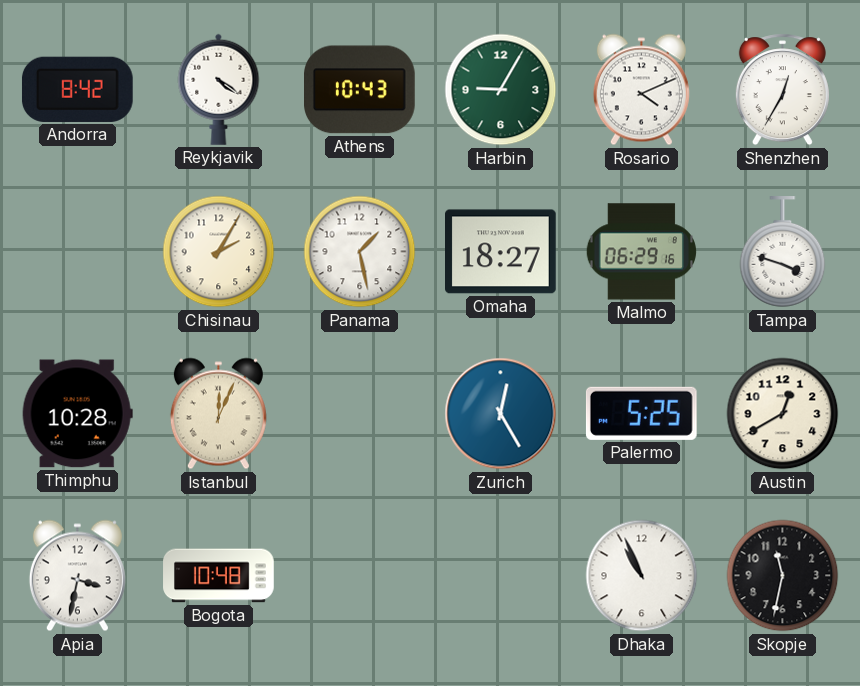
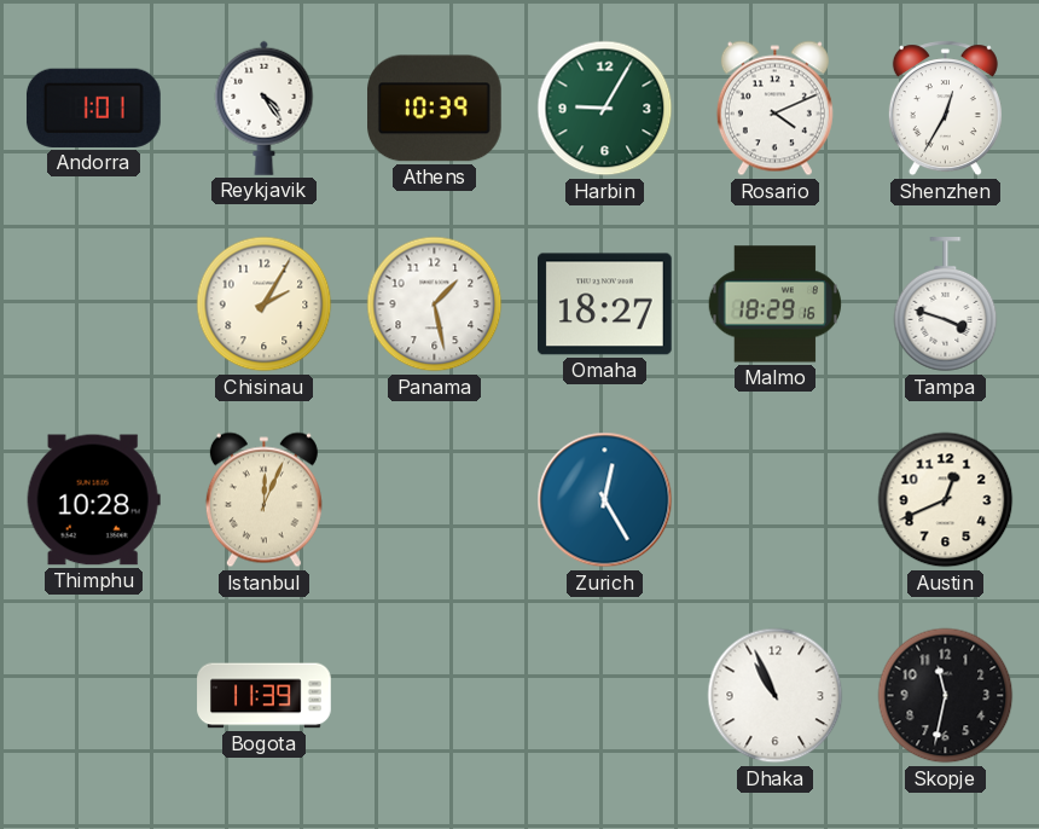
Andorra: 8:42 -> 1:01 (93, 108)
Reykjavik: 4:21 -> 4:24 (265, 108)
Athens: 10:43 -> 10:39 (435, 109)
Malmo: 06:29 -> 18:29 (774, 305)
Palermo: 5:25 -> none (641, 413)
Austin: 12:40 -> 12:41 (946, 500)
Apia: 3:32 -> none (77, 576)
Bogota: 10:48 -> 11:39 (265, 696)
